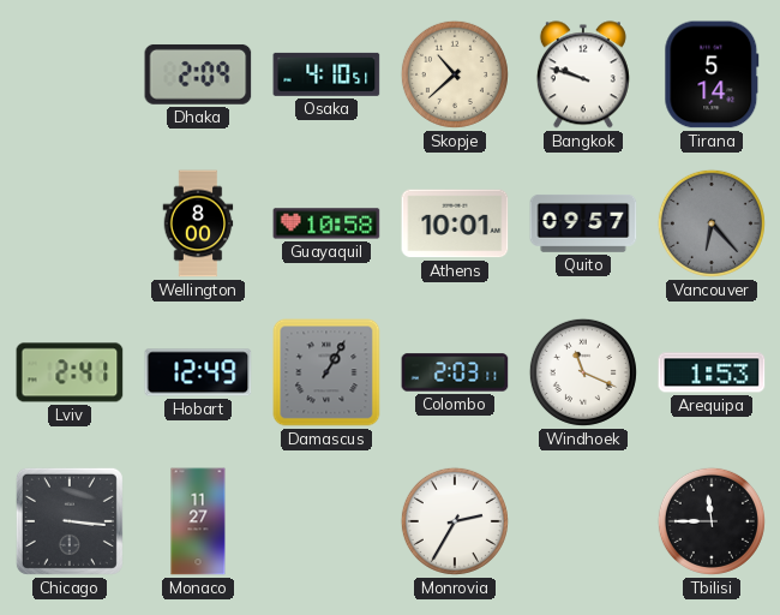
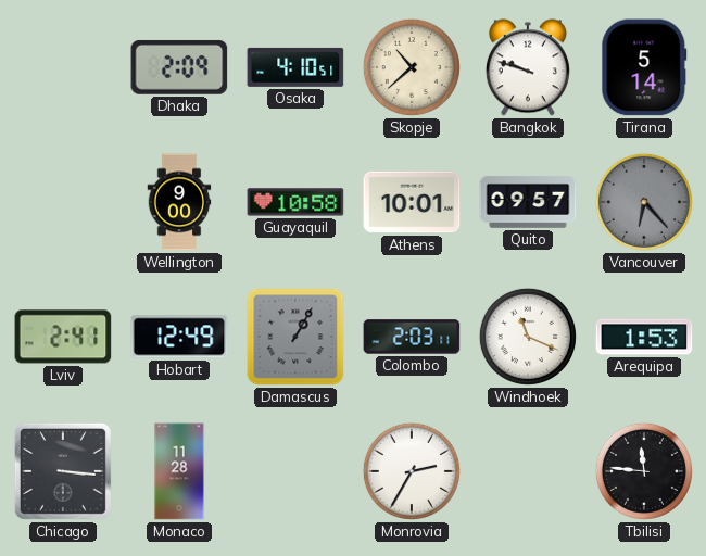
Wellington: 8:00 -> 9:00 (179, 202)
Monaco: 11:27 -> 11:28 (179, 471)
Tbilisi: 11:45 -> 11:46 (644, 471)
